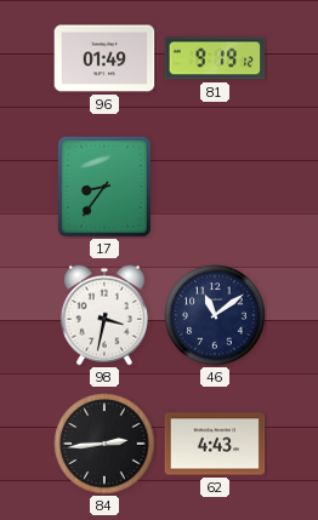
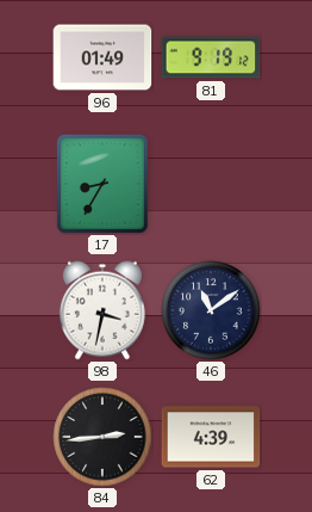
17: 8:36 -> 8:35 (102, 184)
62: 4:43 -> 4:39 (211, 437)
